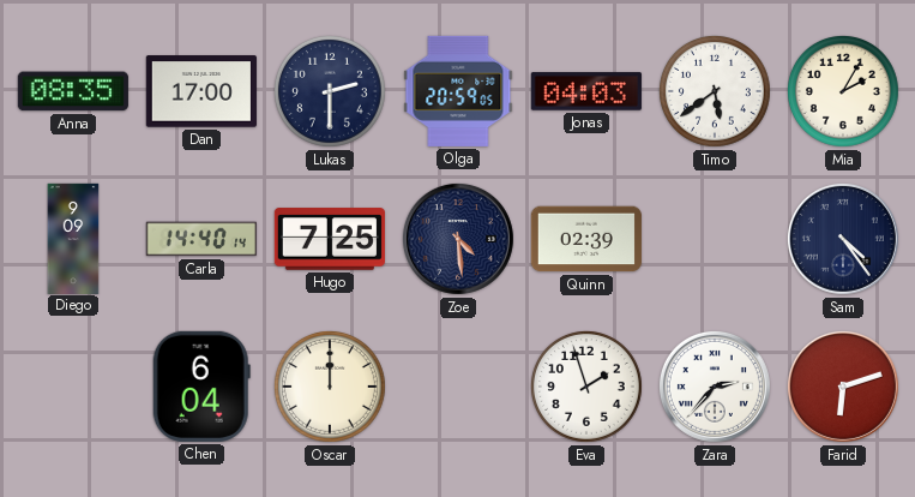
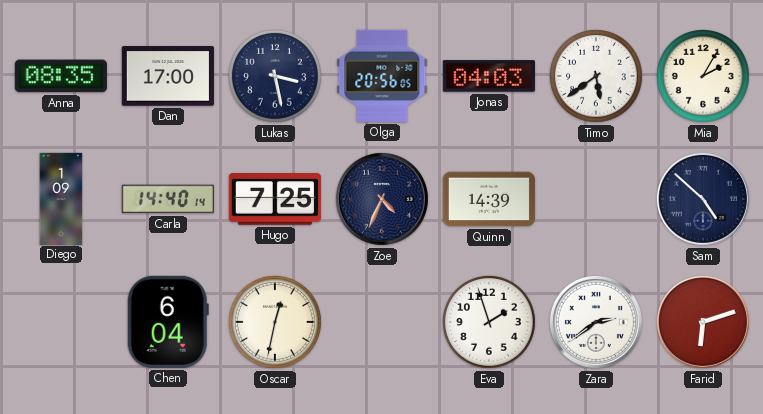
Lukas: 2:30 -> 3:28 (275, 76)
Olga: 20:59 -> 20:56 (382, 76)
Diego: 9:09 -> 1:09 (61, 198)
Zoe: 4:29 -> 4:34 (382, 199)
Quinn: 02:39 -> 14:39 (489, 199)
Sam: 4:24 -> 4:52 (703, 199)
Oscar: 12:00 -> 12:32 (275, 322)
Zara: 2:37 -> 2:39 (596, 322)
